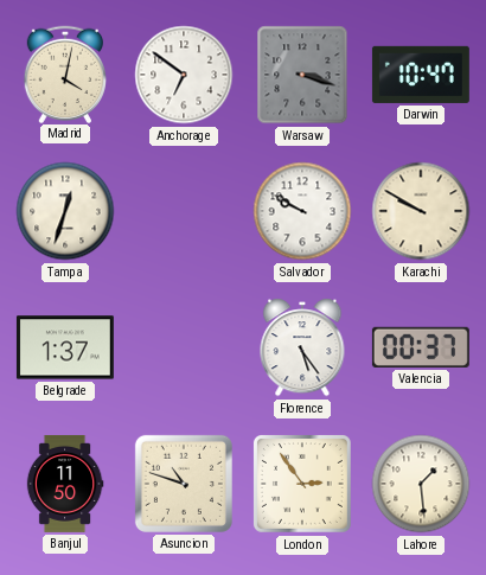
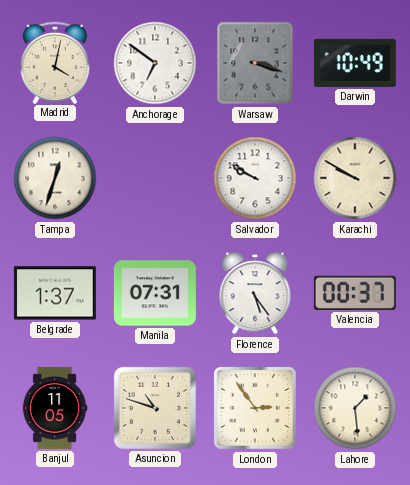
Darwin: 10:47 -> 10:49 (355, 63)
Manila: none -> 07:31 (155, 293)
Banjul: 11:50 -> 11:05 (55, 408)
